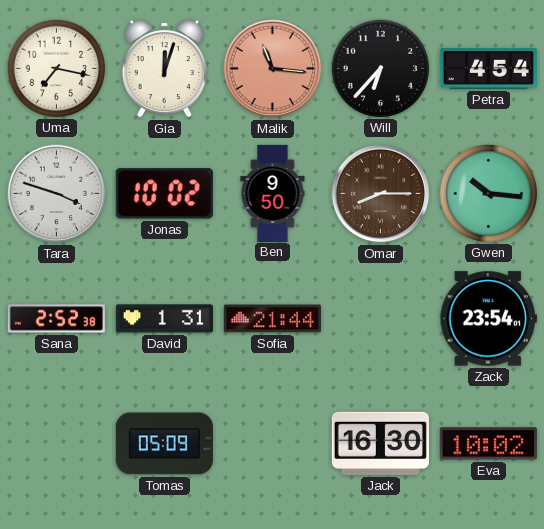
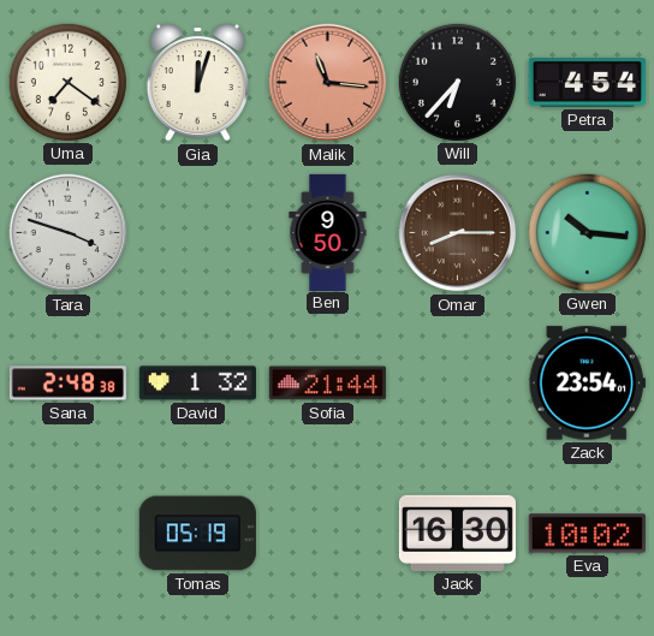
Uma: 7:17 -> 7:21 (67, 82)
Jonas: 10:02 -> none (164, 194)
Sana: 2:52 -> 2:48 (67, 384)
David: 1:31 -> 1:32 (197, 384)
Tomas: 05:09 -> 05:19 (197, 534)
